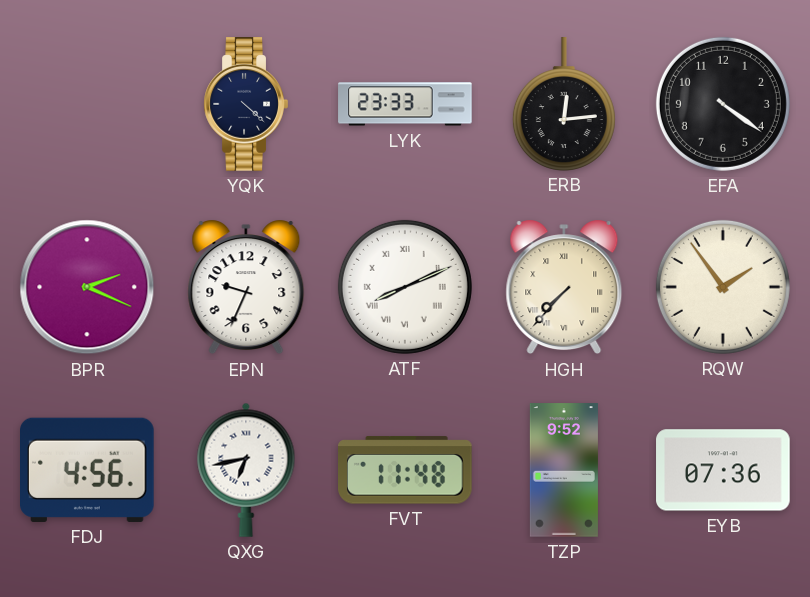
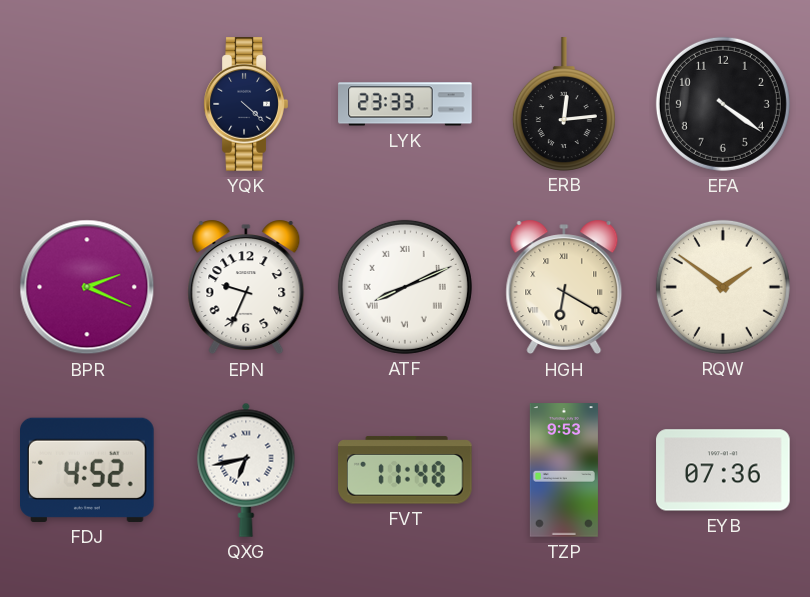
HGH: 7:37 -> 6:20 (564, 287)
RQW: 1:54 -> 1:51 (723, 287)
FDJ: 4:56 -> 4:52 (88, 470)
TZP: 9:52 -> 9:53 (564, 470)
